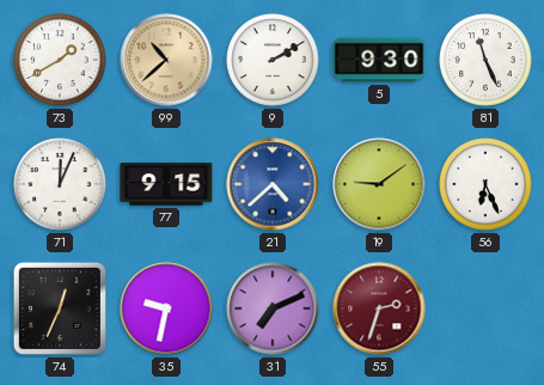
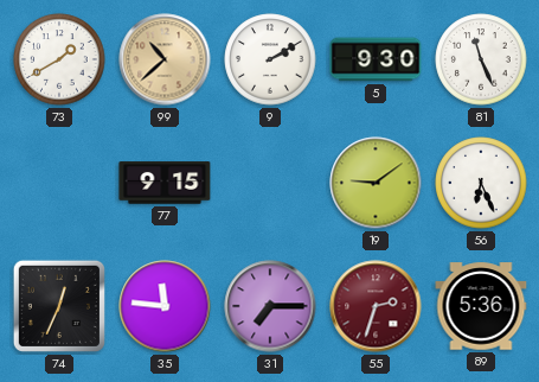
71: 12:04 -> none (60, 184)
21: 4:38 -> none (273, 184)
35: 9:32 -> 11:46 (165, 306)
31: 7:11 -> 7:15 (270, 306)
89: none -> 5:36 (481, 306)
